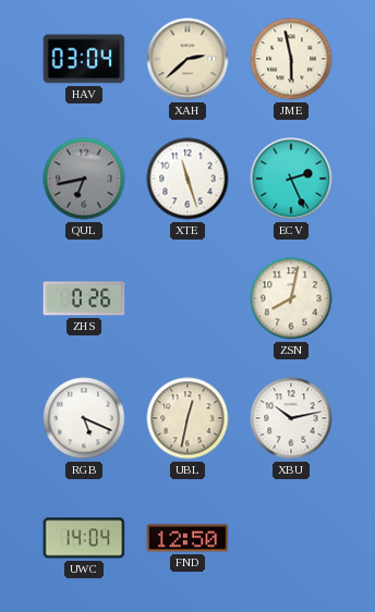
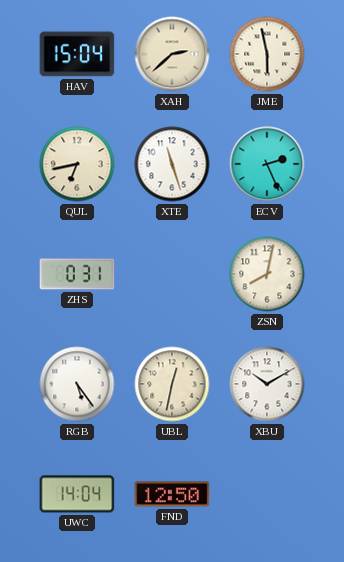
HAV: 03:04 -> 15:04 (77, 54)
QUL dial: grey -> cream (77, 164)
ZHS: 0:26 -> 0:31 (77, 274)
RGB: 5:19 -> 5:24 (77, 384)
XBU: 10:13 -> 10:10 (267, 384)
